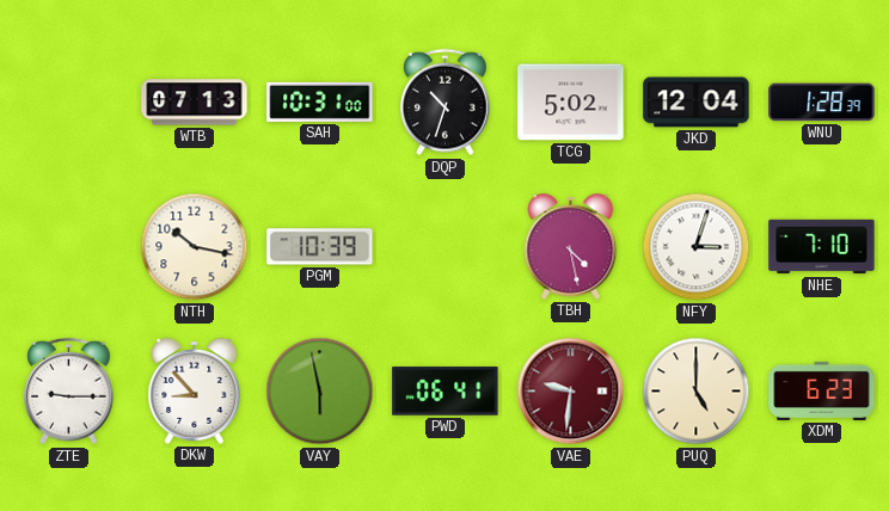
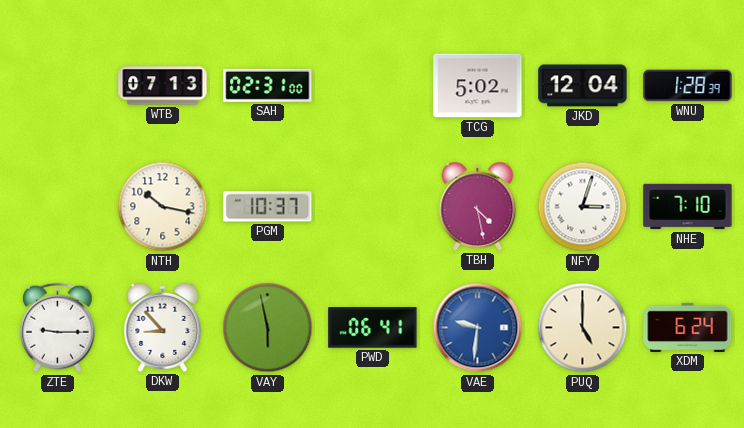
SAH: 10:31 -> 02:31 (268, 85)
DQP: 10:33 -> none (446, 103)
PGM: 10:39 -> 10:37 (268, 207)
VAE dial: burgundy -> blue (478, 328)
XDM: 6:23 -> 6:24 (688, 327)
